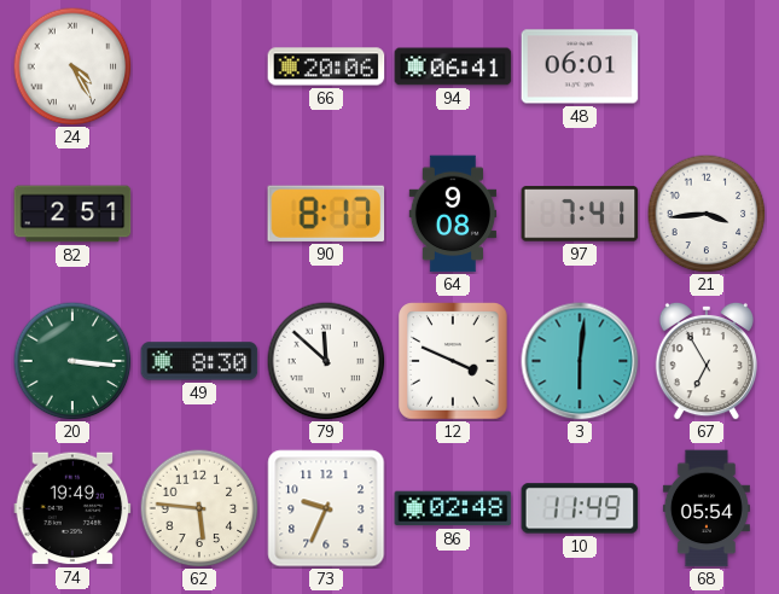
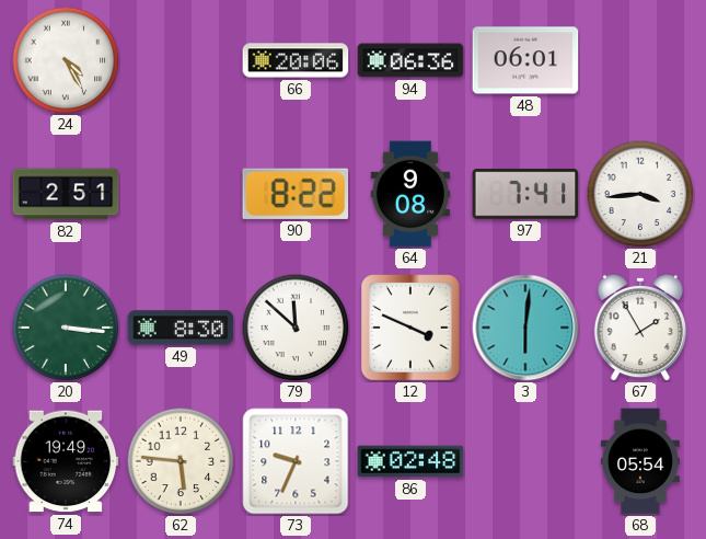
94: 06:41 -> 06:36 (410, 60)
90: 8:17 -> 8:22 (296, 194)
67: 6:55 -> 1:55 (639, 328)
10: 11:49 -> none (580, 508)
